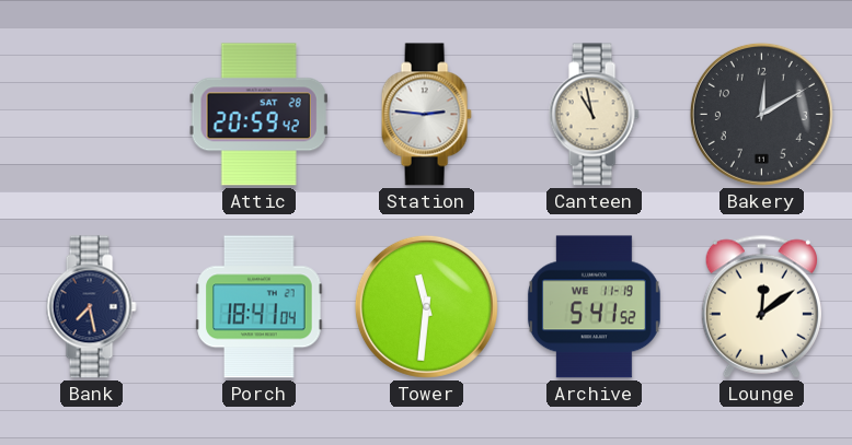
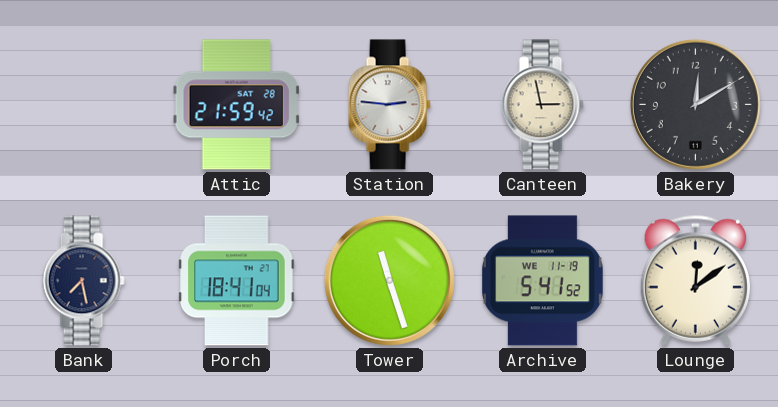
Attic: 20:59 -> 21:59 (236, 105)
Canteen: 10:58 -> 2:58 (542, 105)
Tower: 11:31 -> 11:27 (389, 280)
